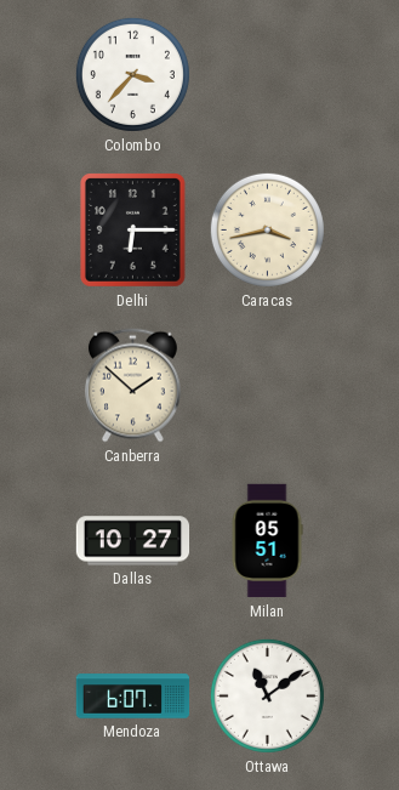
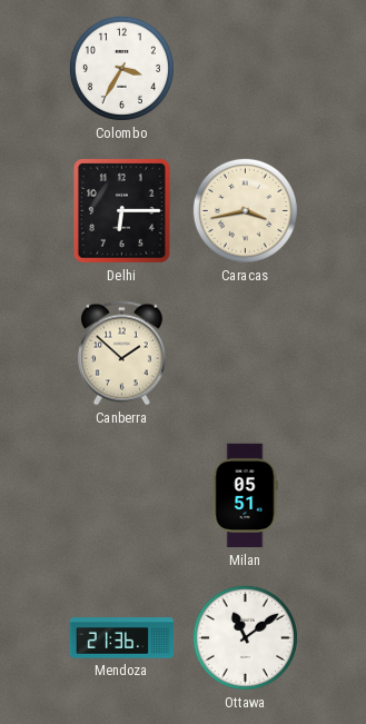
Colombo: 3:37 -> 3:35 (121, 68)
Dallas: 10:27 -> none (133, 541)
Mendoza: 6:07 -> 21:36 (122, 638)
